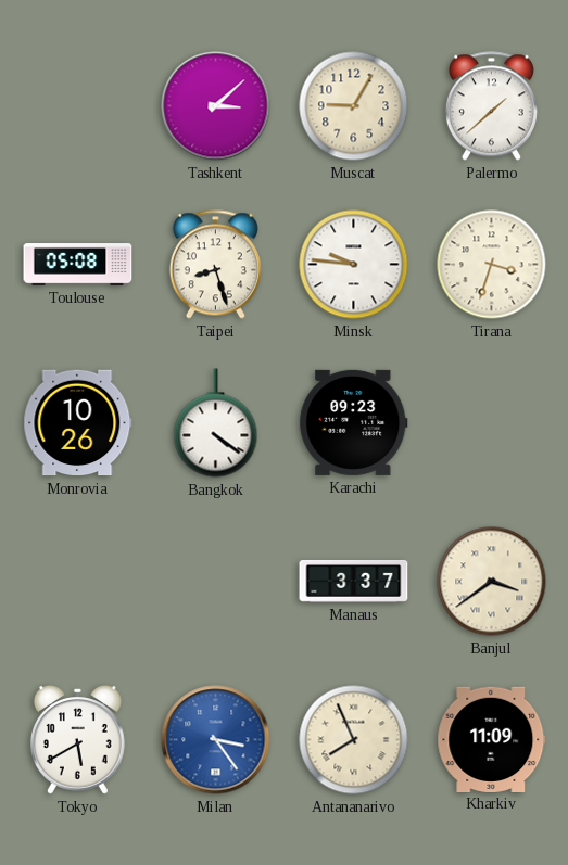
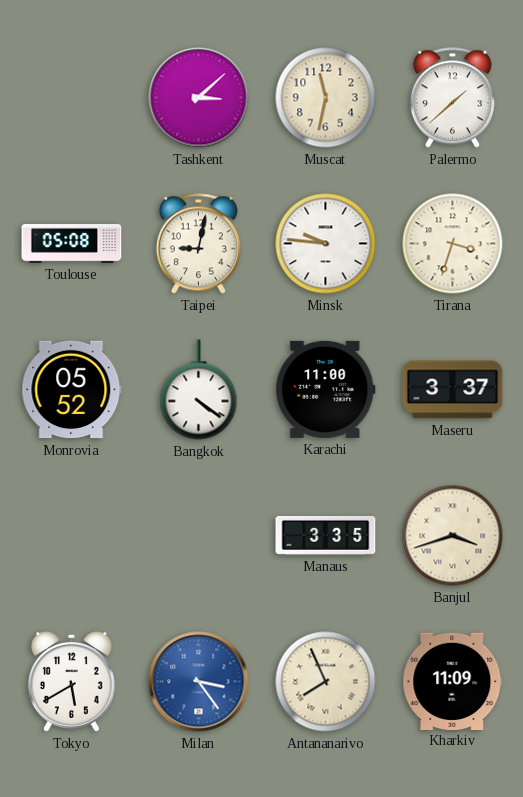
Muscat: 9:05 -> 11:32 (326, 98)
Taipei: 8:27 -> 9:02 (198, 244)
Monrovia: 10:26 -> 05:52 (72, 390)
Karachi: 09:23 -> 11:00 (326, 389)
Maseru: none -> 3:37 (453, 390)
Manaus: 3:37 -> 3:35 (326, 535)
Banjul: 3:39 -> 3:42 (453, 536)
